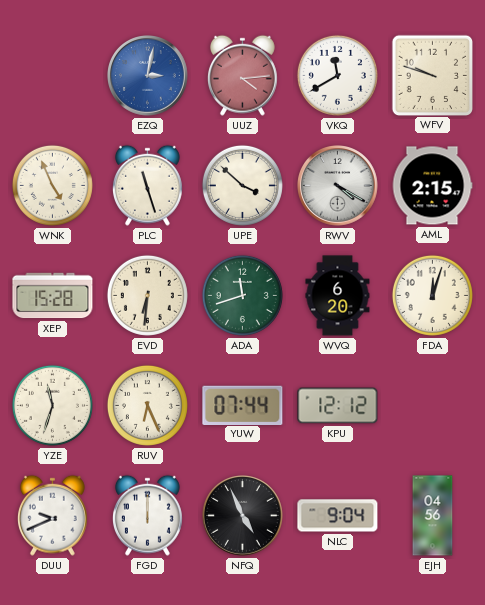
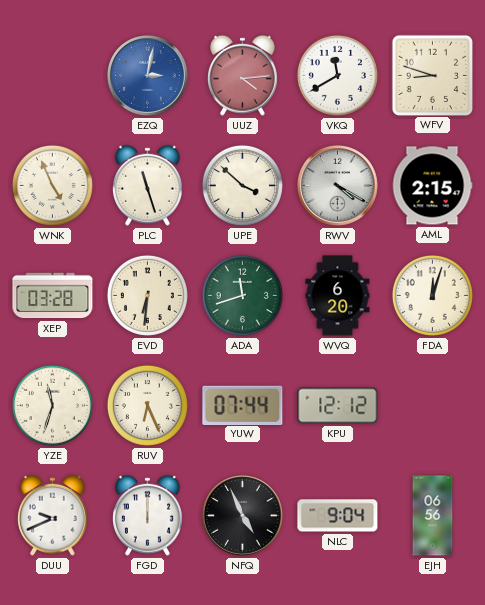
WFV: 9:48 -> 8:48 (432, 75)
XEP: 15:28 -> 03:28 (53, 296)
EJH: 04:56 -> 06:56 (433, 516)
